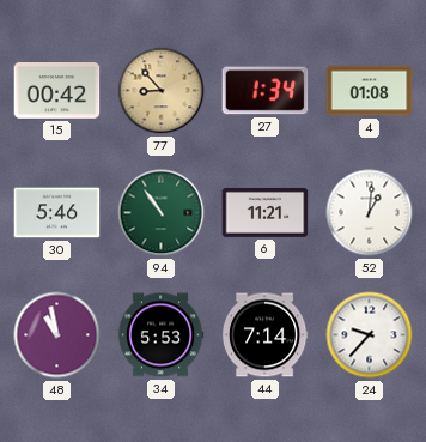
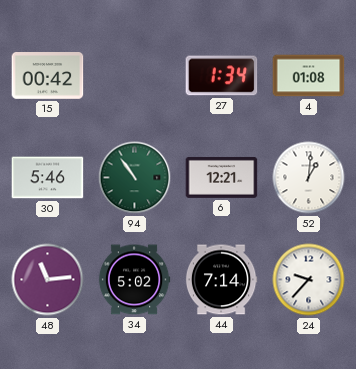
77: 8:53 -> none (162, 91)
6: 11:21 -> 12:21 (222, 177)
48: 10:58 -> 11:14 (48, 280)
34: 5:53 -> 5:02 (134, 280)
